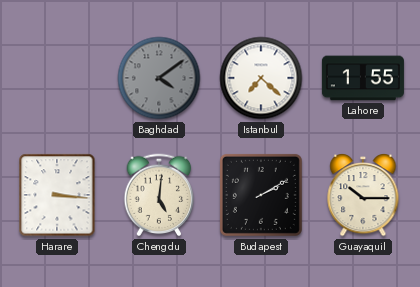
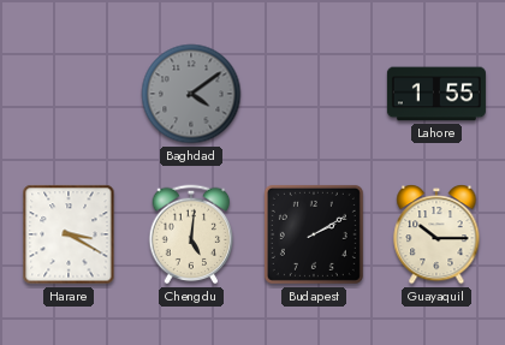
Istanbul: 7:22 -> none (261, 78)
Harare: 3:16 -> 3:20 (69, 234)
